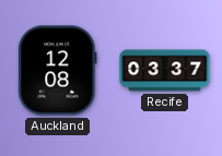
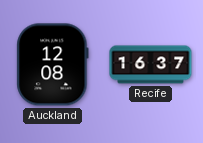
Recife: 03:37 -> 16:37 (151, 65)
